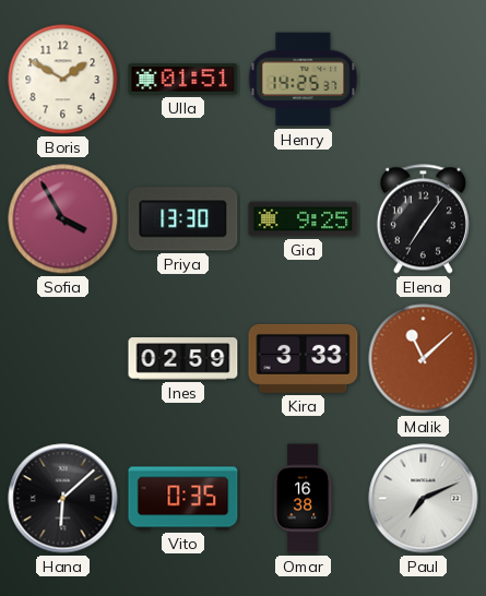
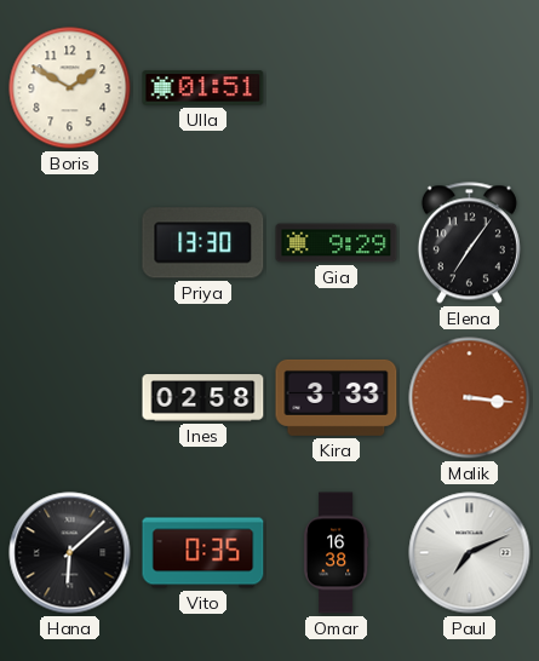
Henry: 14:25 -> none (304, 80)
Sofia: 3:55 -> none (63, 219)
Gia: 9:25 -> 9:29 (337, 243)
Ines: 02:59 -> 02:58 (203, 398)
Malik: 11:08 -> 3:16 (470, 398)
